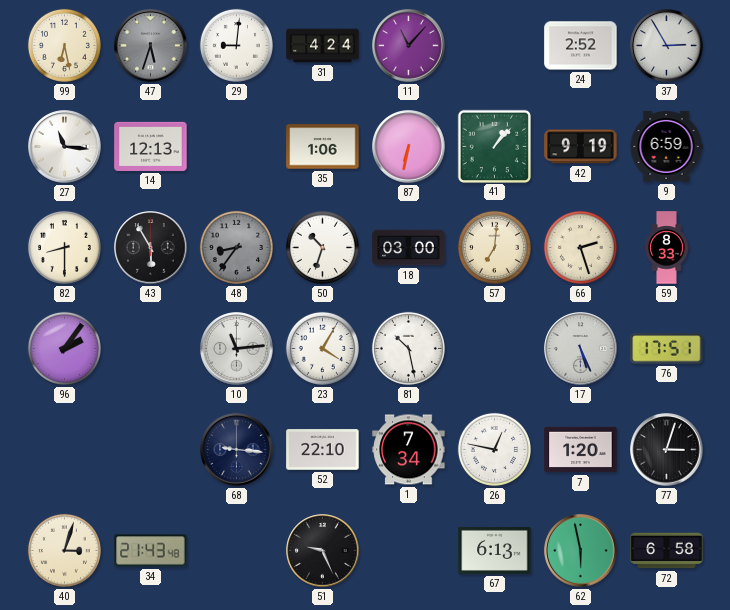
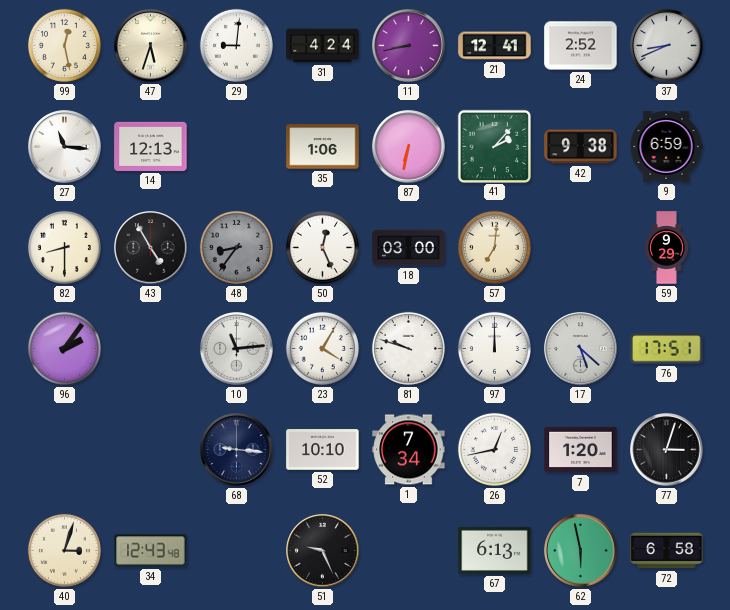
99: 6:28 -> 12:28 (64, 45)
47 dial: grey -> cream (151, 46)
11: 11:07 -> 8:43 (409, 46)
21: none -> 12:41 (495, 46)
37: 2:55 -> 8:41 (667, 46)
41: 1:07 -> 2:07 (494, 146)
42: 9:19 -> 9:38 (581, 147)
43: 5:55 -> 4:55 (151, 248)
50: 10:33 -> 12:26 (322, 247)
66: 2:27 -> none (580, 247)
59: 8:33 -> 9:29 (667, 248)
81: 10:28 -> 9:48 (408, 348)
97: none -> 12:00 (494, 348)
17: 5:26 -> 5:22 (581, 349)
52: 22:10 -> 10:10 (323, 450)
26: 12:47 -> 12:43 (494, 449)
34: 21:43 -> 12:43 (151, 551)
